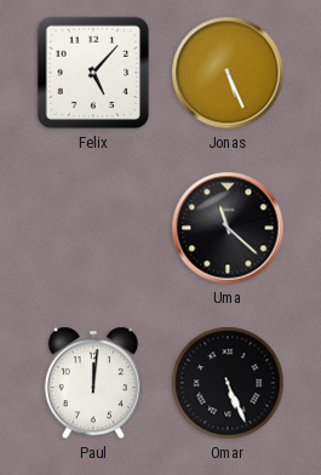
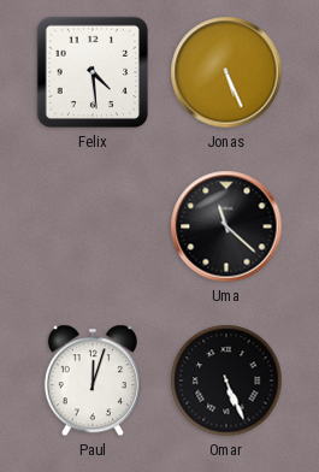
Felix: 5:07 -> 4:29 (93, 72)
Paul: 12:01 -> 12:03 (93, 380)
